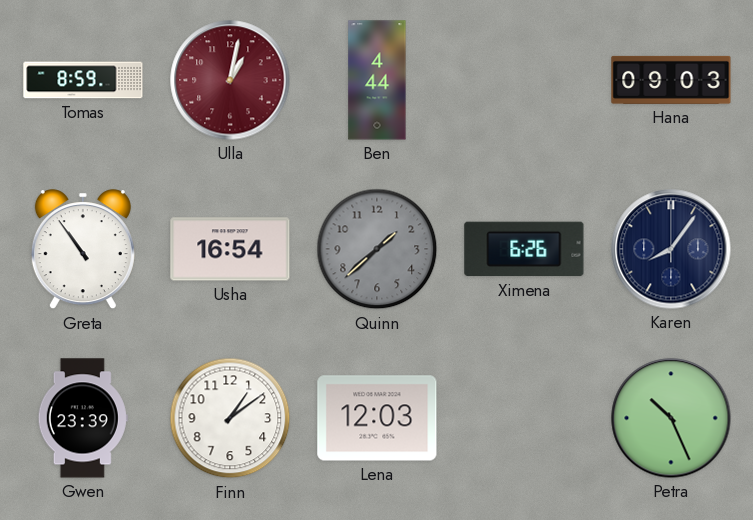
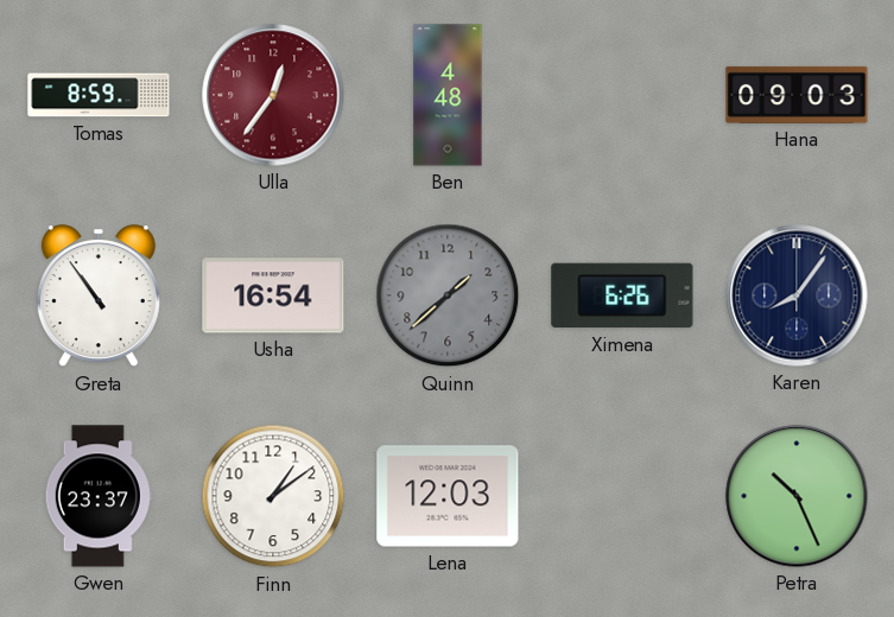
Ulla: 1:02 -> 12:36 (273, 95)
Ben: 4:44 -> 4:48 (448, 95)
Gwen: 23:39 -> 23:37 (99, 496)
